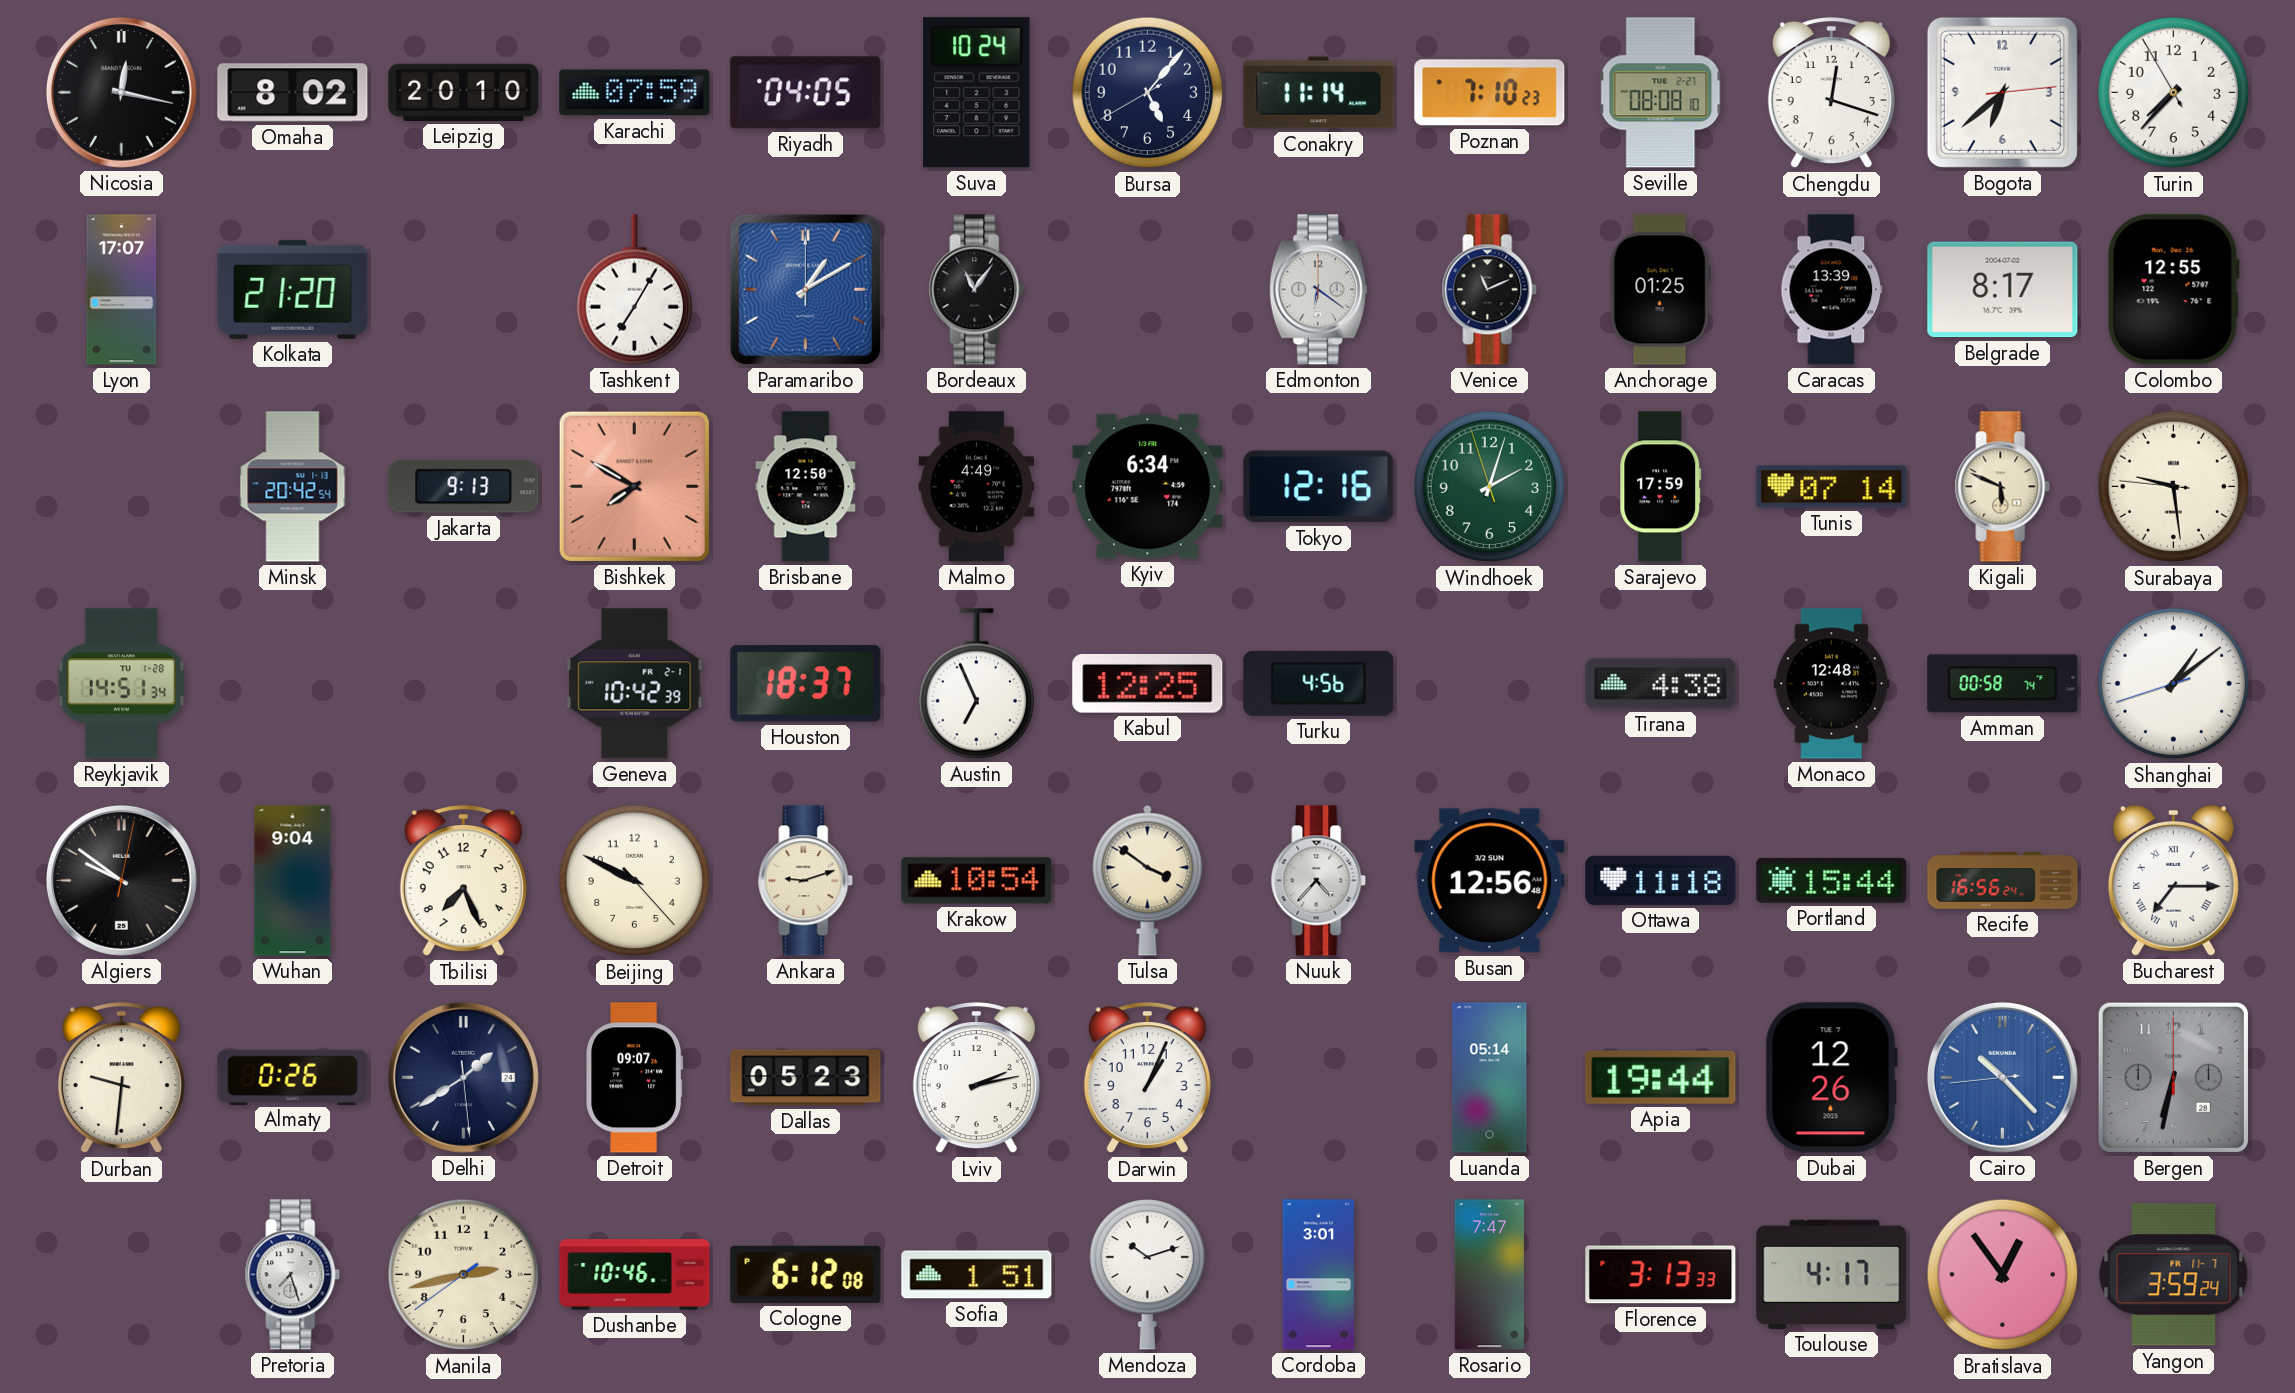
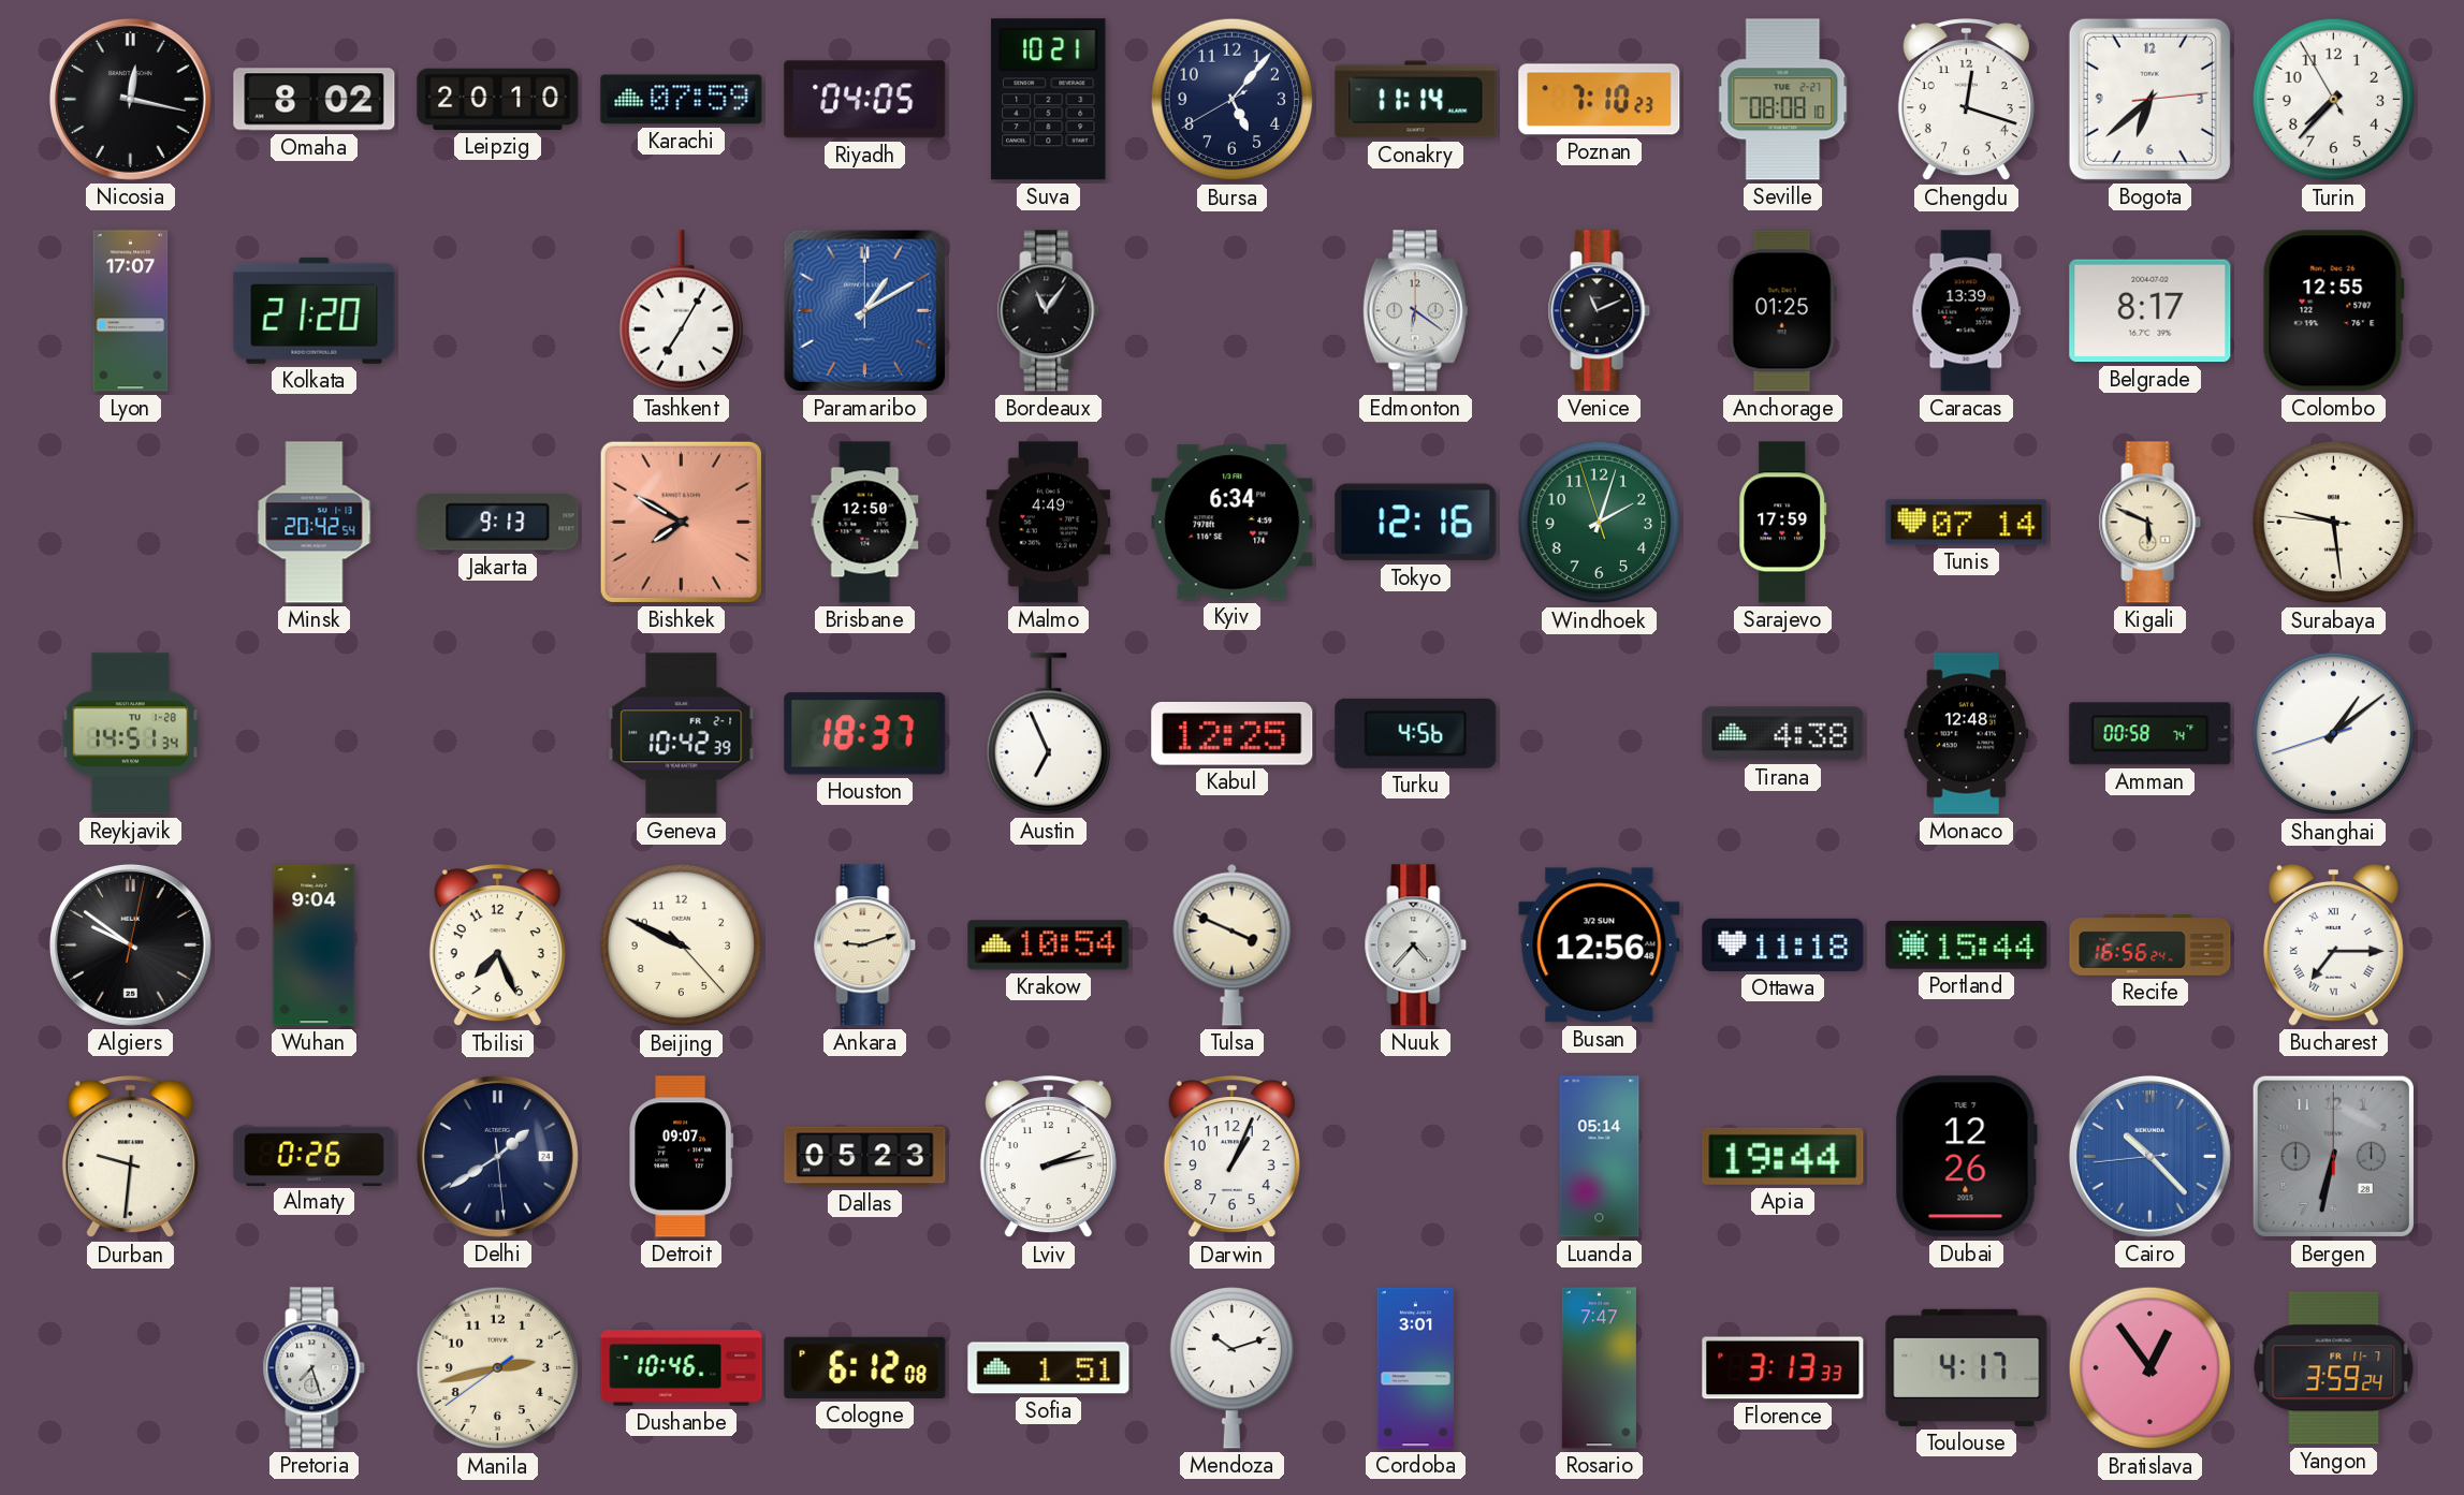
Suva: 10:24 -> 10:21 (1049, 100)
Tulsa: 3:51 -> 3:49 (1233, 944)
